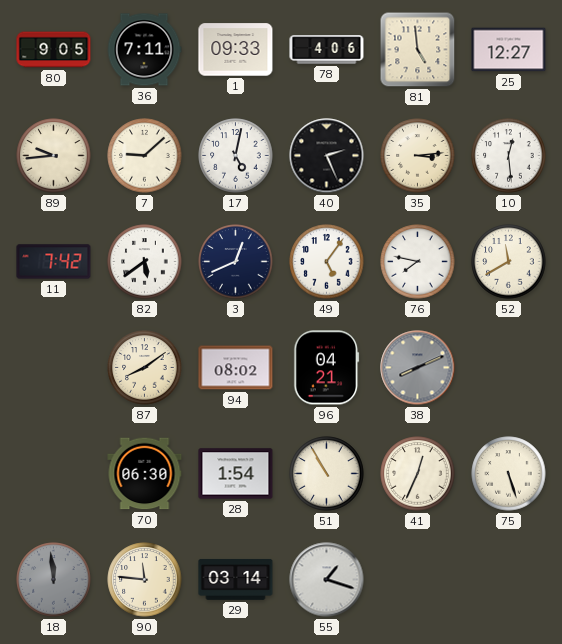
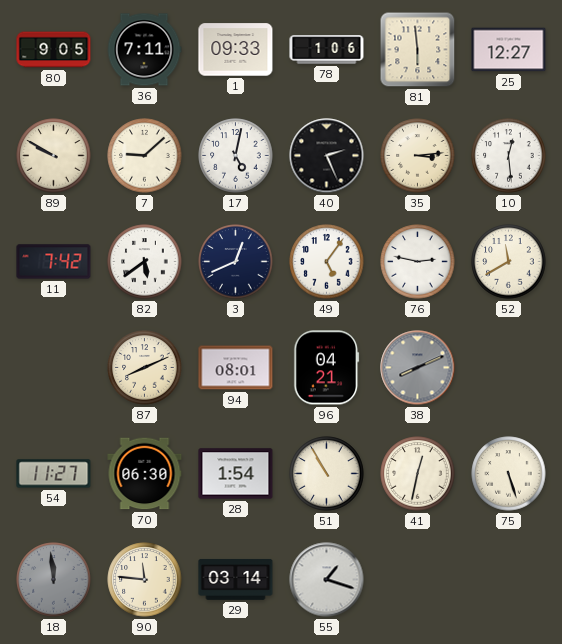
78: 4:06 -> 1:06 (327, 50)
81: 4:59 -> 5:59 (418, 50)
89: 9:44 -> 9:50 (54, 156)
76: 7:47 -> 2:47 (418, 262)
87: 8:09 -> 8:11 (145, 368)
94: 08:02 -> 08:01 (236, 368)
54: none -> 11:27 (54, 474)
41: 12:34 -> 12:32 (418, 474)
